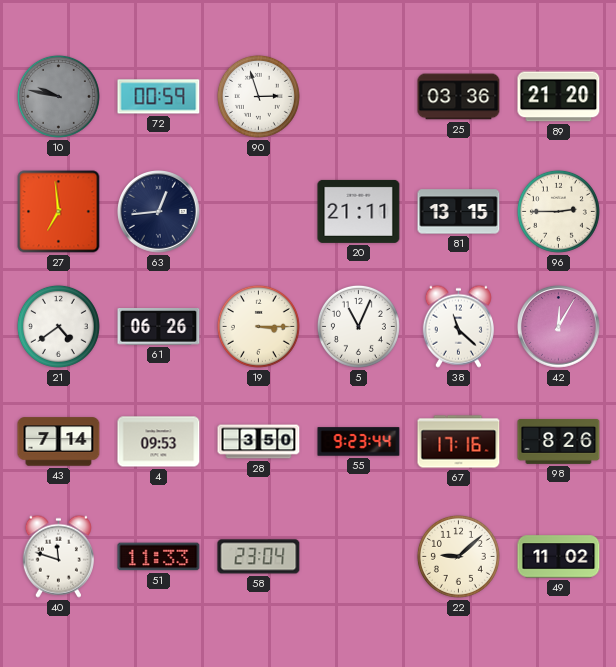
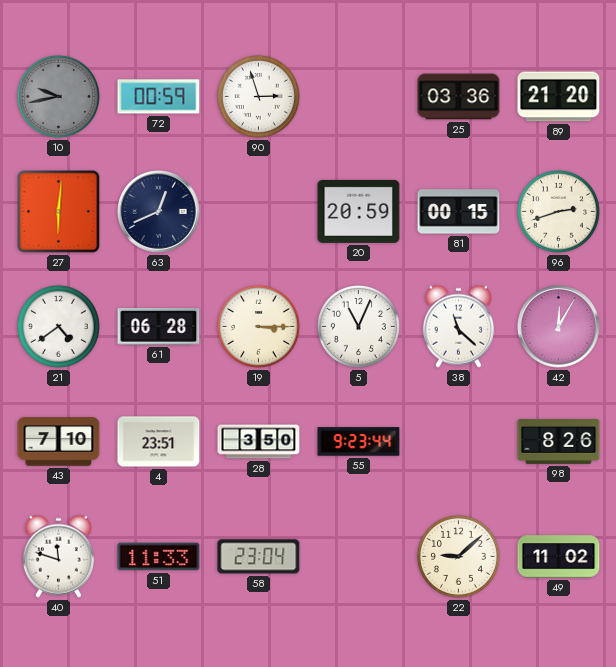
10: 9:47 -> 9:43 (58, 96)
27: 6:59 -> 6:01 (59, 212)
63: 12:44 -> 12:41 (159, 212)
20: 21:11 -> 20:59 (359, 211)
81: 13:15 -> 00:15 (459, 212)
96: 2:45 -> 2:42 (558, 211)
61: 06:26 -> 06:28 (159, 327)
43: 7:14 -> 7:10 (59, 442)
4: 09:53 -> 23:51 (159, 442)
67: 17:16 -> none (459, 442)
